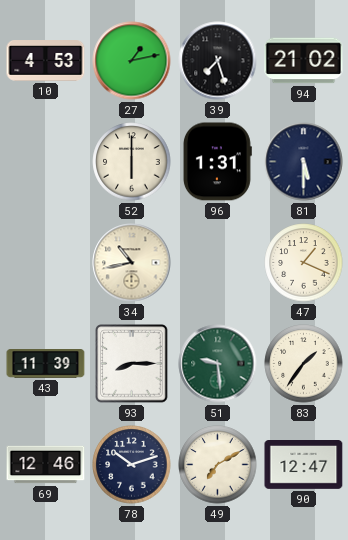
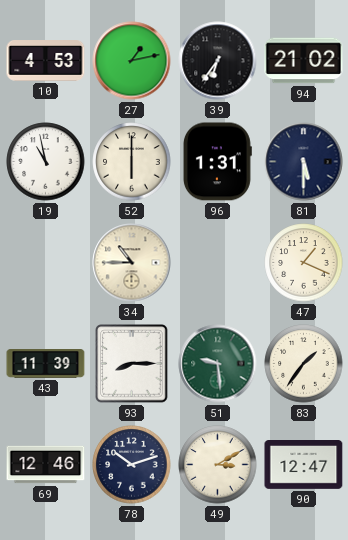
39: 7:27 -> 6:36 (218, 61)
19: none -> 10:58 (46, 162)
34: 10:43 -> 10:45 (132, 263)
49: 7:10 -> 3:10 (218, 465)
